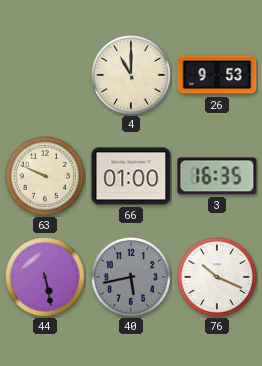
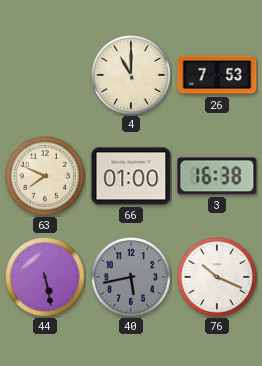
26: 9:53 -> 7:53 (217, 75)
63: 9:49 -> 7:49 (45, 176)
3: 16:35 -> 16:38 (217, 176)
